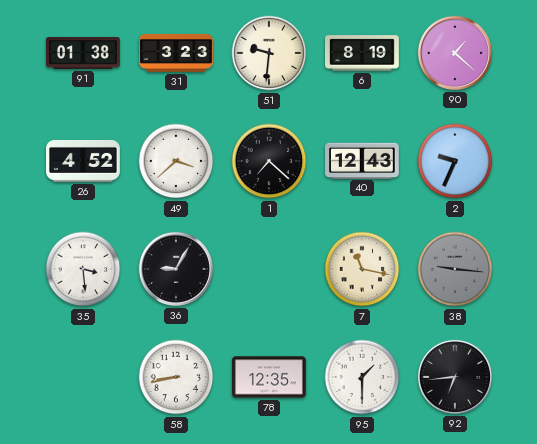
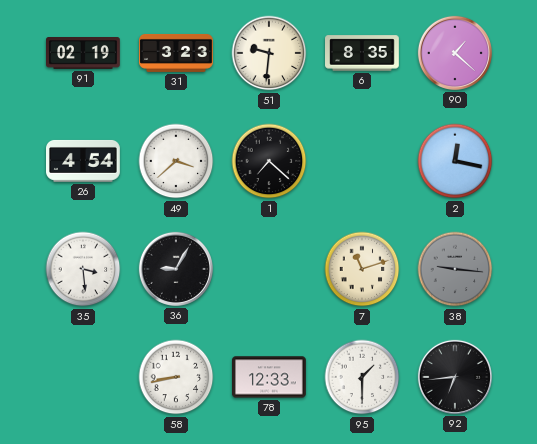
91: 01:38 -> 02:19 (83, 54)
6: 8:19 -> 8:35 (363, 53)
26: 4:52 -> 4:54 (84, 161)
40: 12:43 -> none (363, 160)
2: 9:34 -> 12:17 (455, 161)
7: 11:17 -> 11:12 (362, 269)
78: 12:35 -> 12:33 (270, 377)
